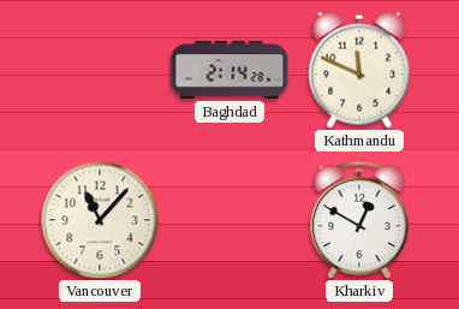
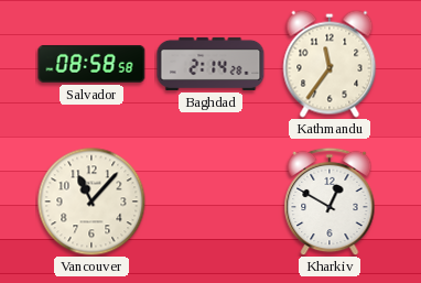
Salvador: none -> 08:58 (91, 64)
Kathmandu: 11:49 -> 11:36 (330, 64)
